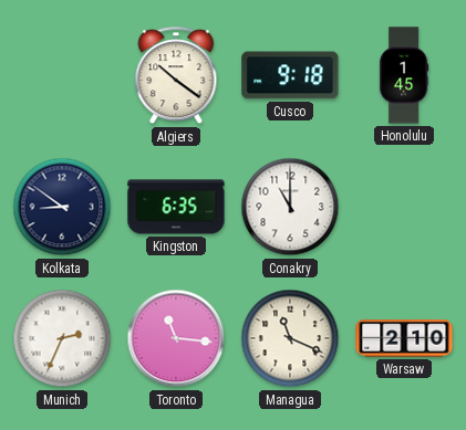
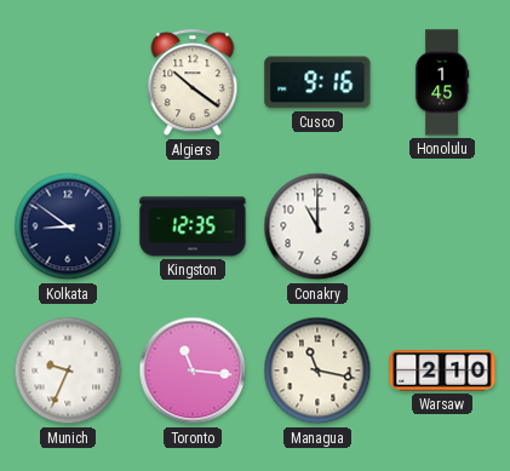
Cusco: 9:18 -> 9:16 (317, 82)
Kingston: 6:35 -> 12:35 (193, 226)
Munich: 2:34 -> 9:34 (68, 371)
Managua: 11:19 -> 11:17 (317, 371)
